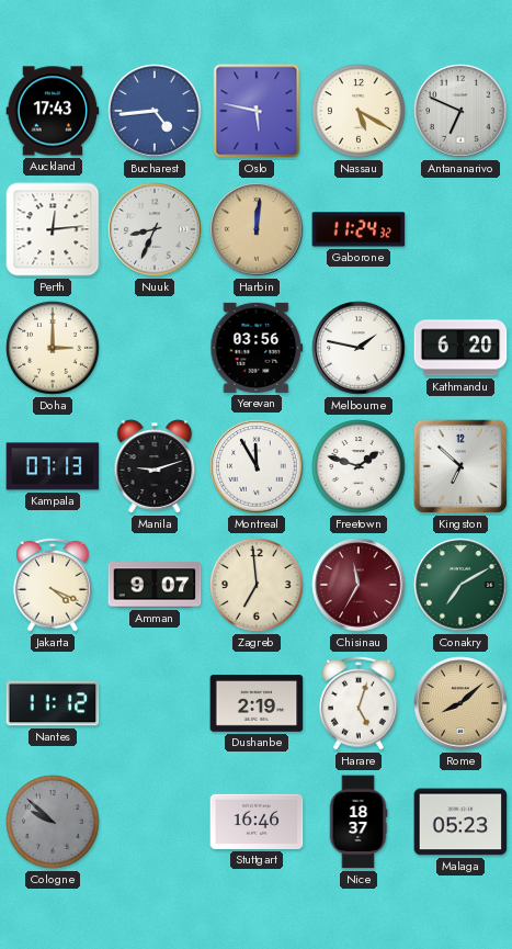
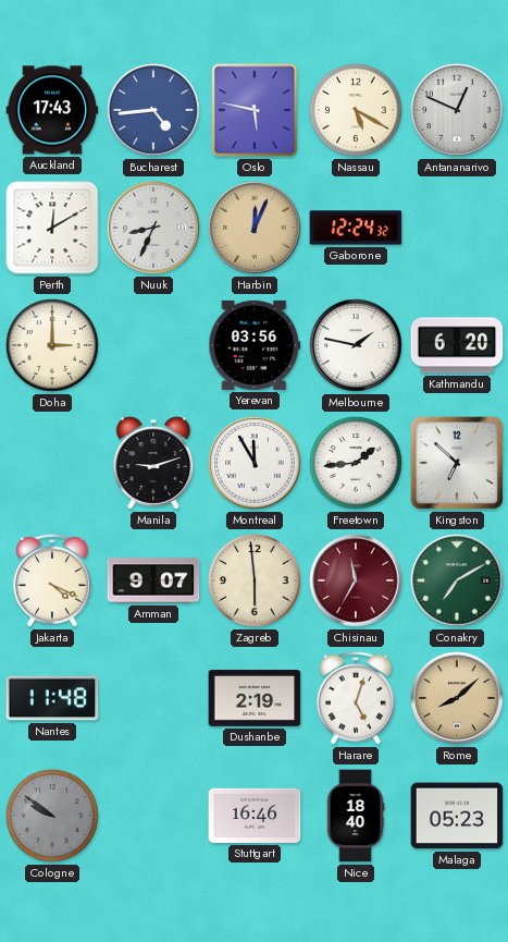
Antananarivo: 6:49 -> 12:49 (457, 110)
Perth: 12:14 -> 12:10 (52, 228)
Harbin: 12:01 -> 12:04 (255, 228)
Gaborone: 11:24 -> 12:24 (356, 228)
Kampala: 07:13 -> none (53, 466)
Freetown: 1:48 -> 1:44 (356, 463)
Zagreb: 6:59 -> 5:59 (255, 580)
Nantes: 11:12 -> 11:48 (52, 698)
Cologne: 9:52 -> 9:51 (52, 816)
Nice: 18:37 -> 18:40 (356, 816)
